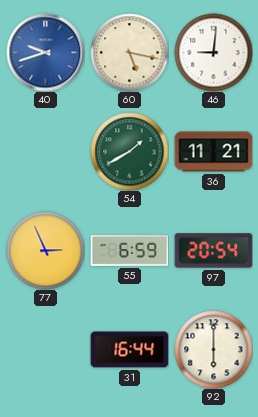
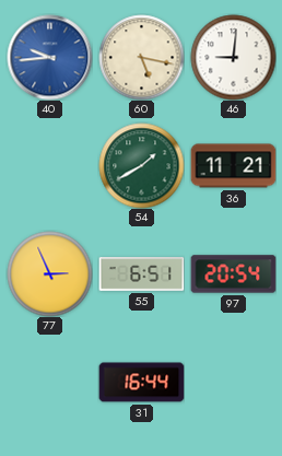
40: 9:42 -> 9:44 (49, 57)
55: 6:59 -> 6:51 (141, 274)
92: 6:00 -> none (213, 349)
